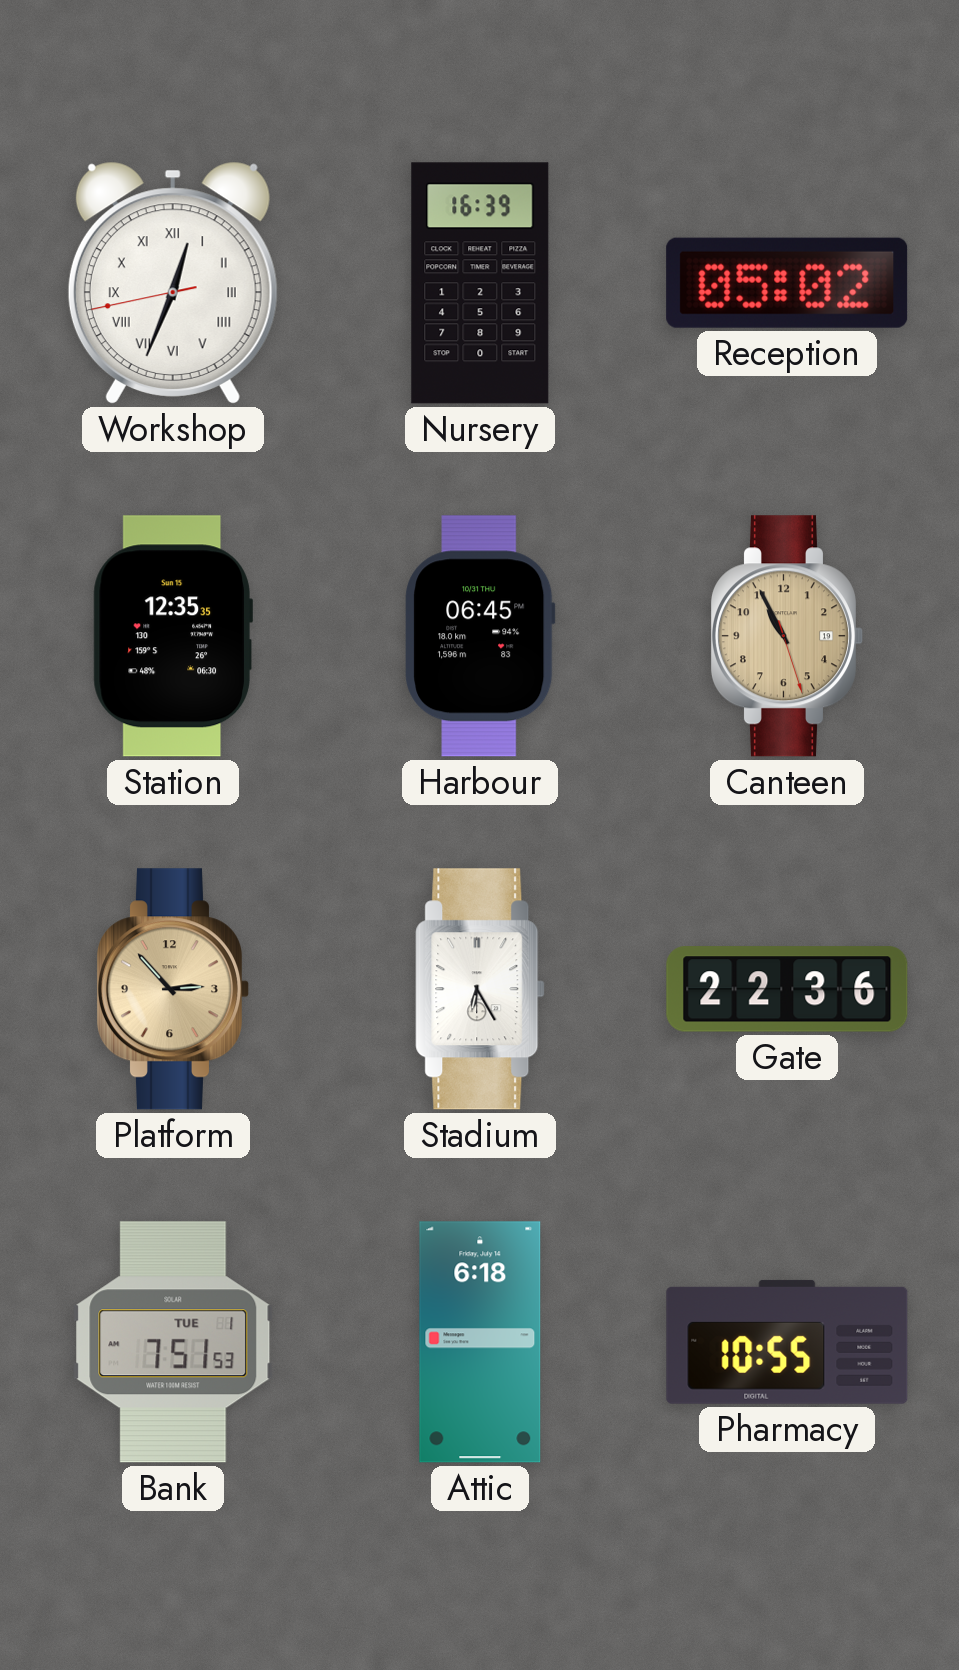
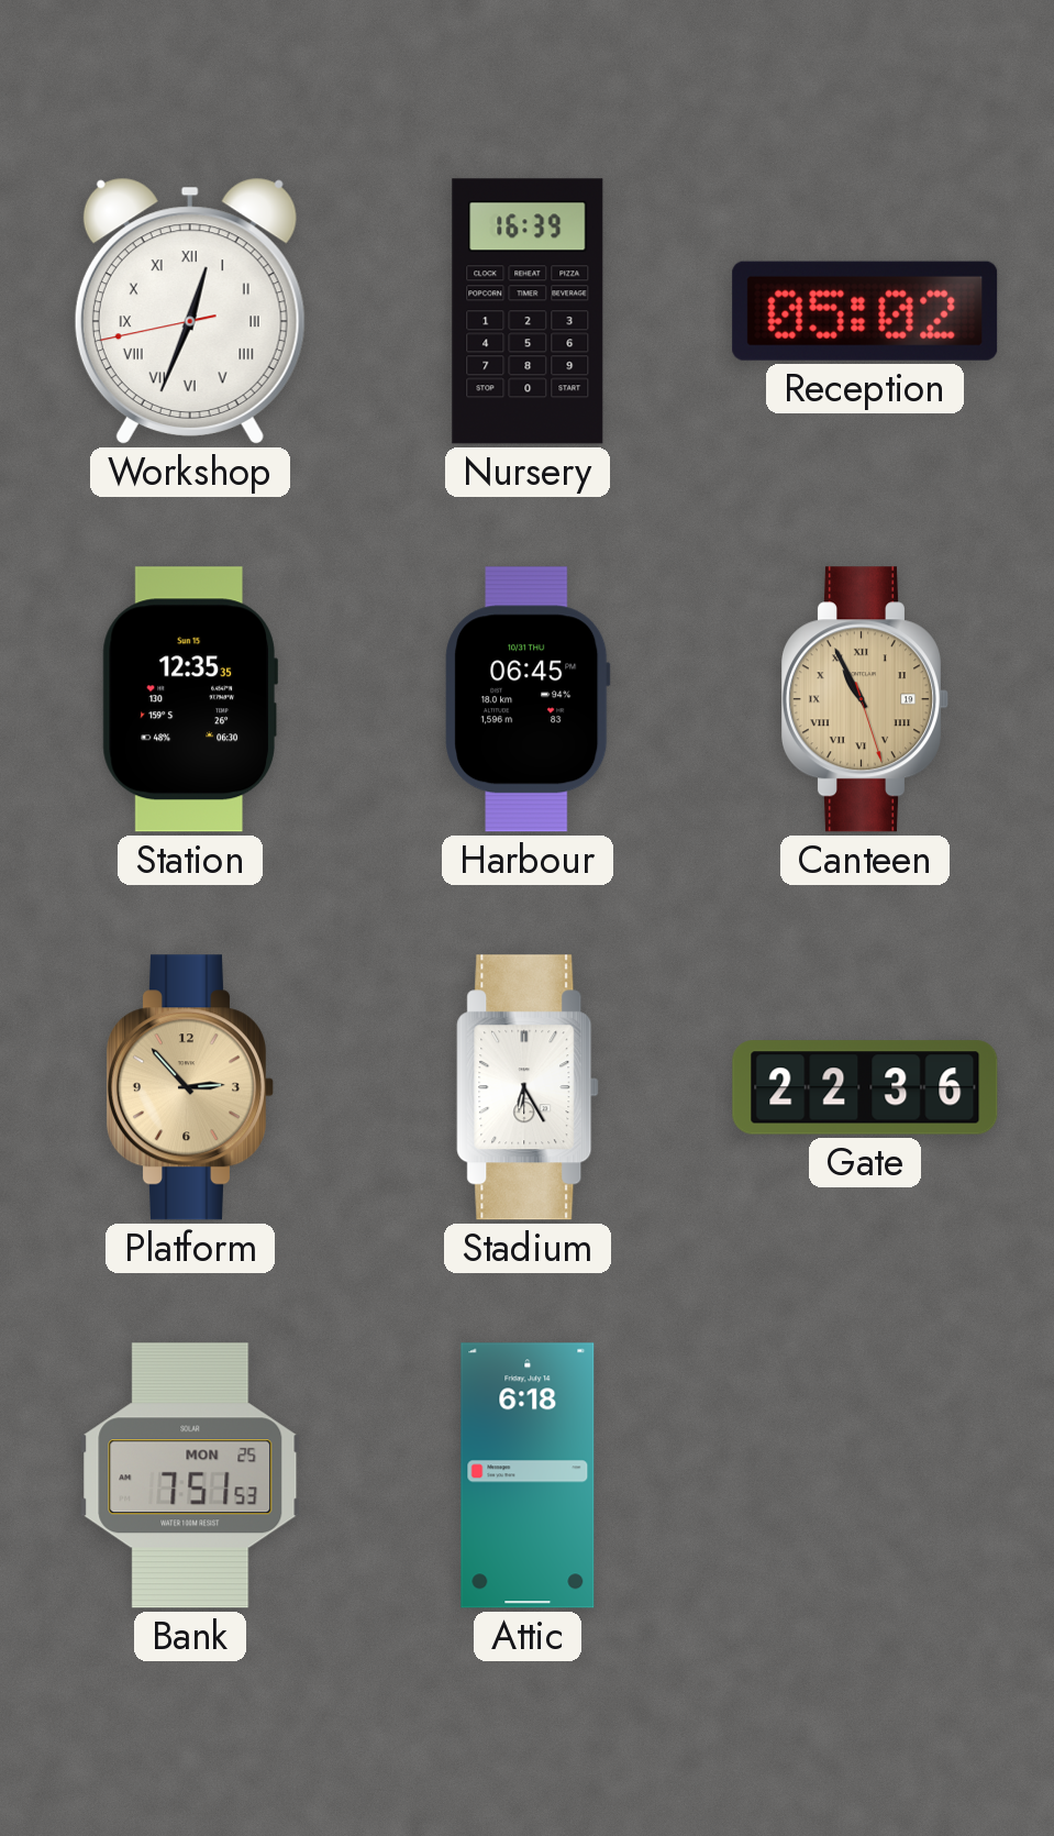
Canteen numerals: Arabic -> Roman (865, 699)
Bank date: TUE 1 -> MON 25 (190, 1475)
Pharmacy: 10:55 -> none (787, 1342)
